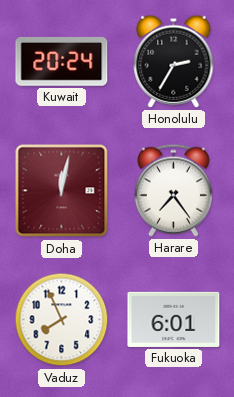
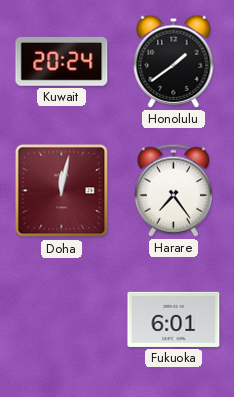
Honolulu: 2:35 -> 1:39 (174, 61)
Vaduz: 7:56 -> none (62, 320)
